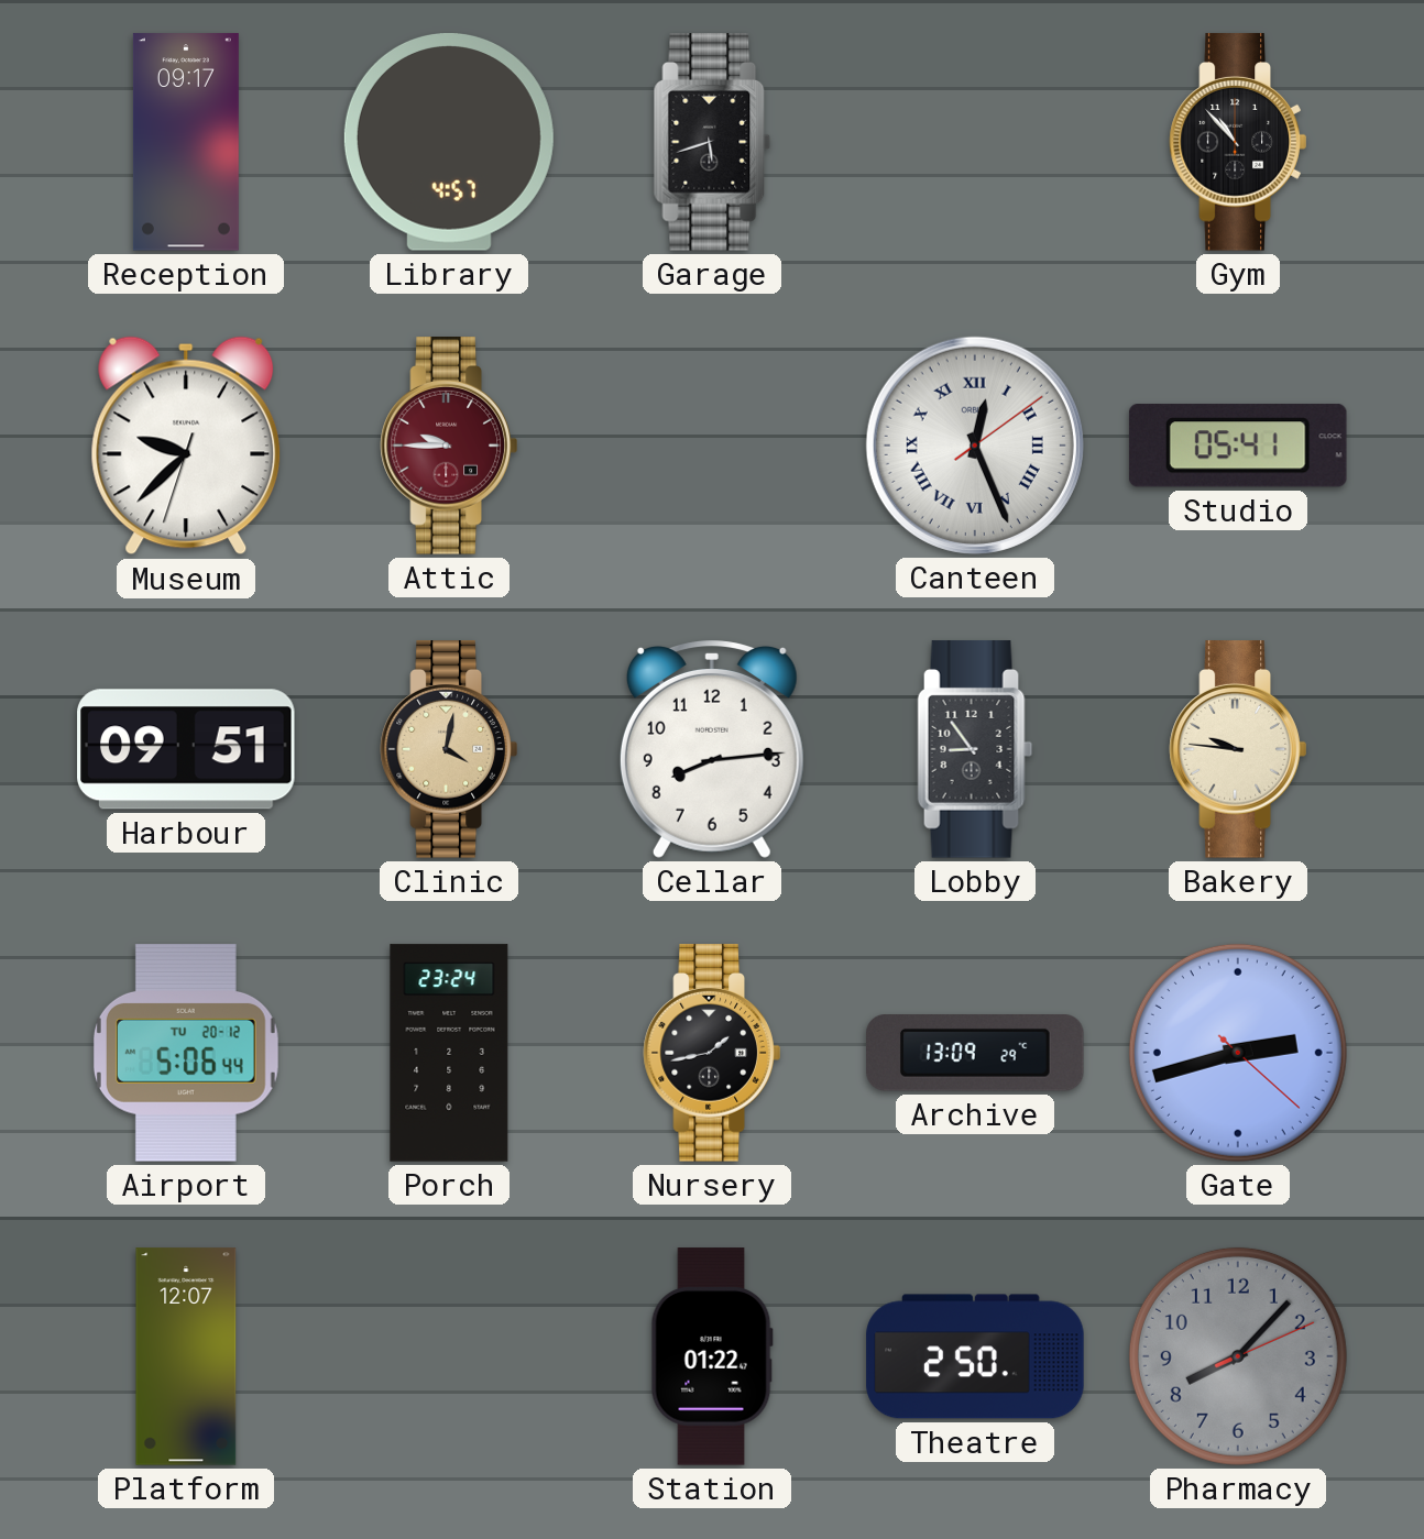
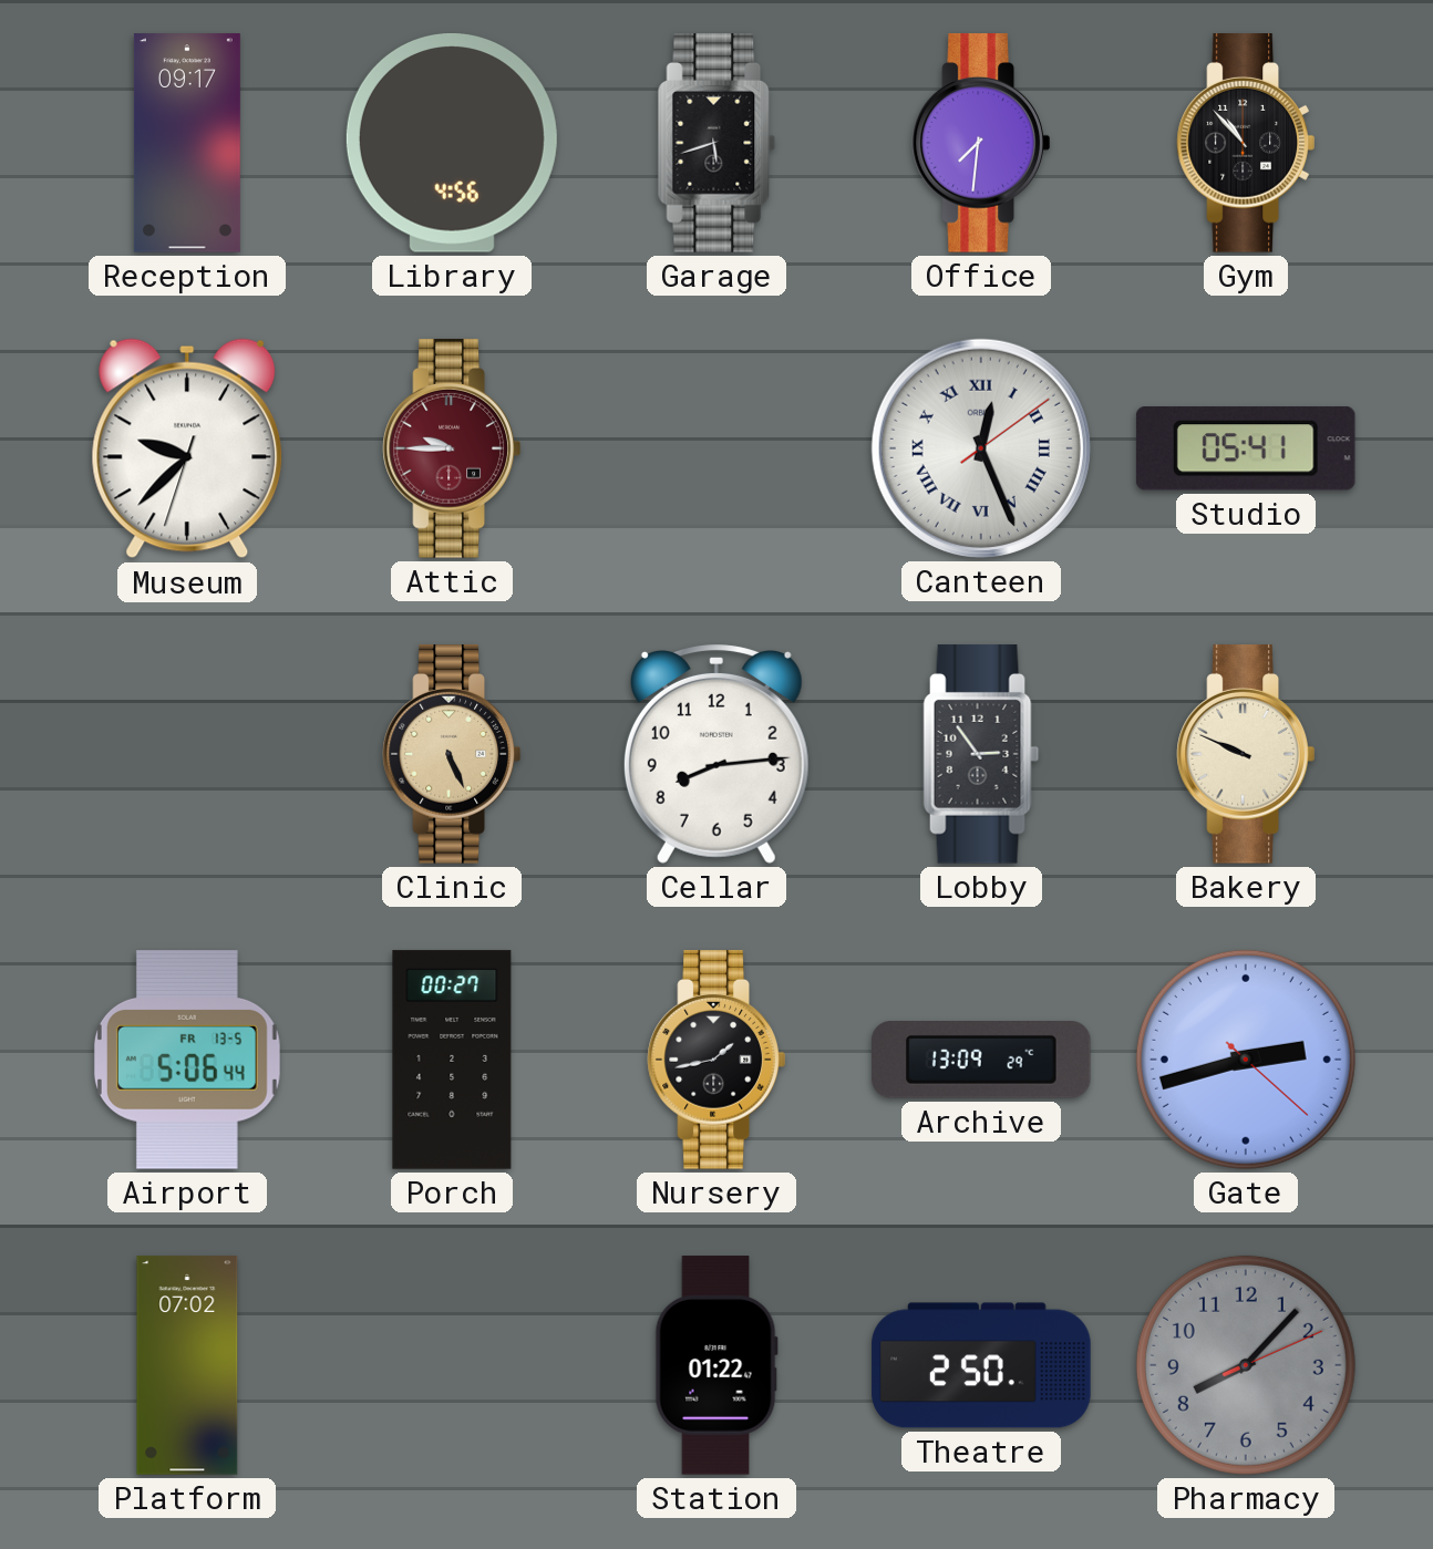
Library: 4:57 -> 4:56 (452, 144)
Office: none -> 7:31 (981, 143)
Harbour: 09:51 -> none (186, 749)
Clinic: 4:02 -> 5:26 (452, 754)
Lobby: 8:54 -> 2:54 (981, 754)
Bakery: 9:46 -> 9:49 (1246, 754)
Airport date: TU 20-12 -> FR 13-5 (187, 1060)
Porch: 23:24 -> 00:27 (452, 1060)
Platform: 12:07 -> 07:02 (187, 1365)
